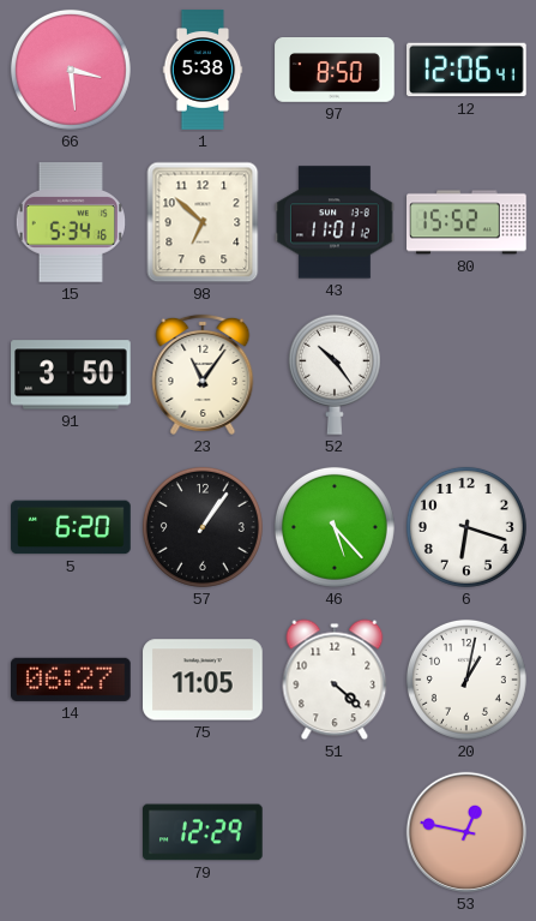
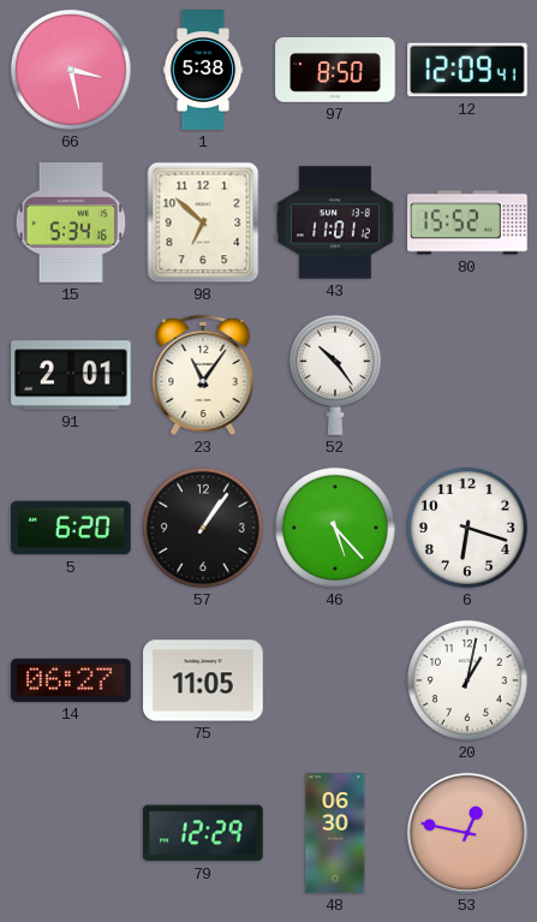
66: 3:29 -> 3:28 (71, 70)
12: 12:06 -> 12:09 (467, 70)
91: 3:50 -> 2:01 (71, 375)
51: 4:22 -> none (335, 680)
48: none -> 06:30 (335, 833)
